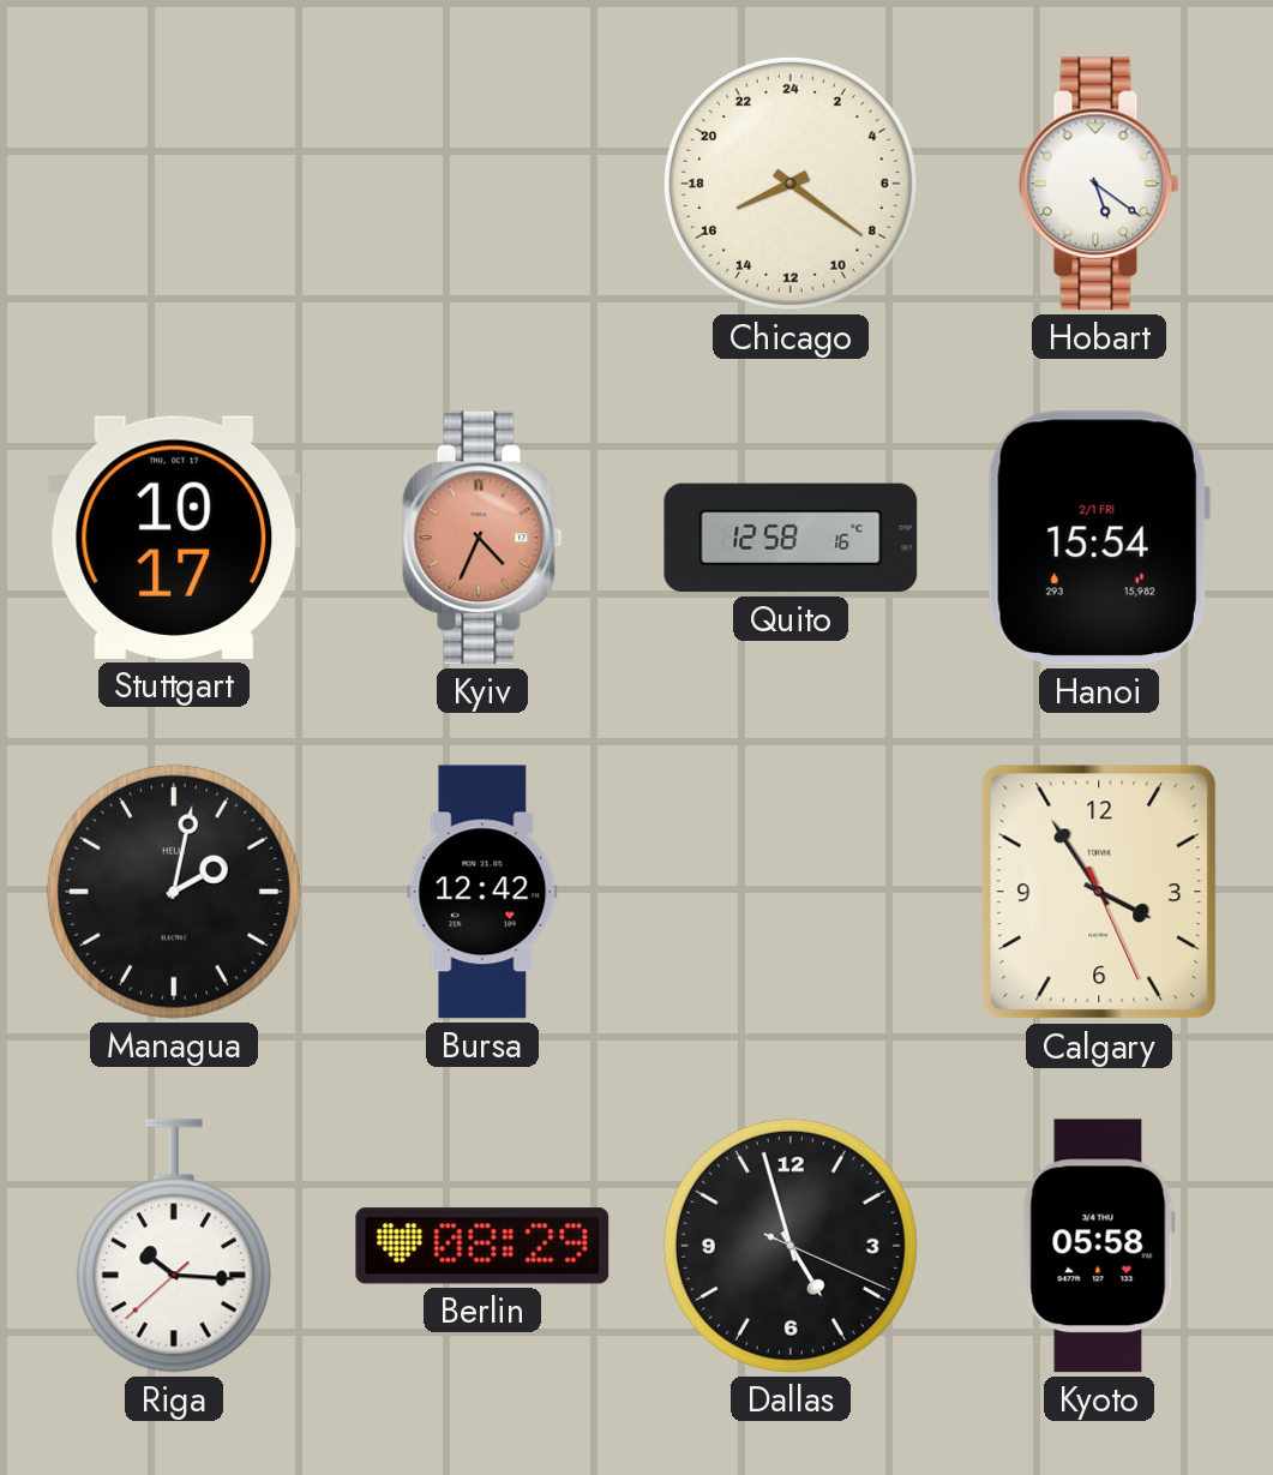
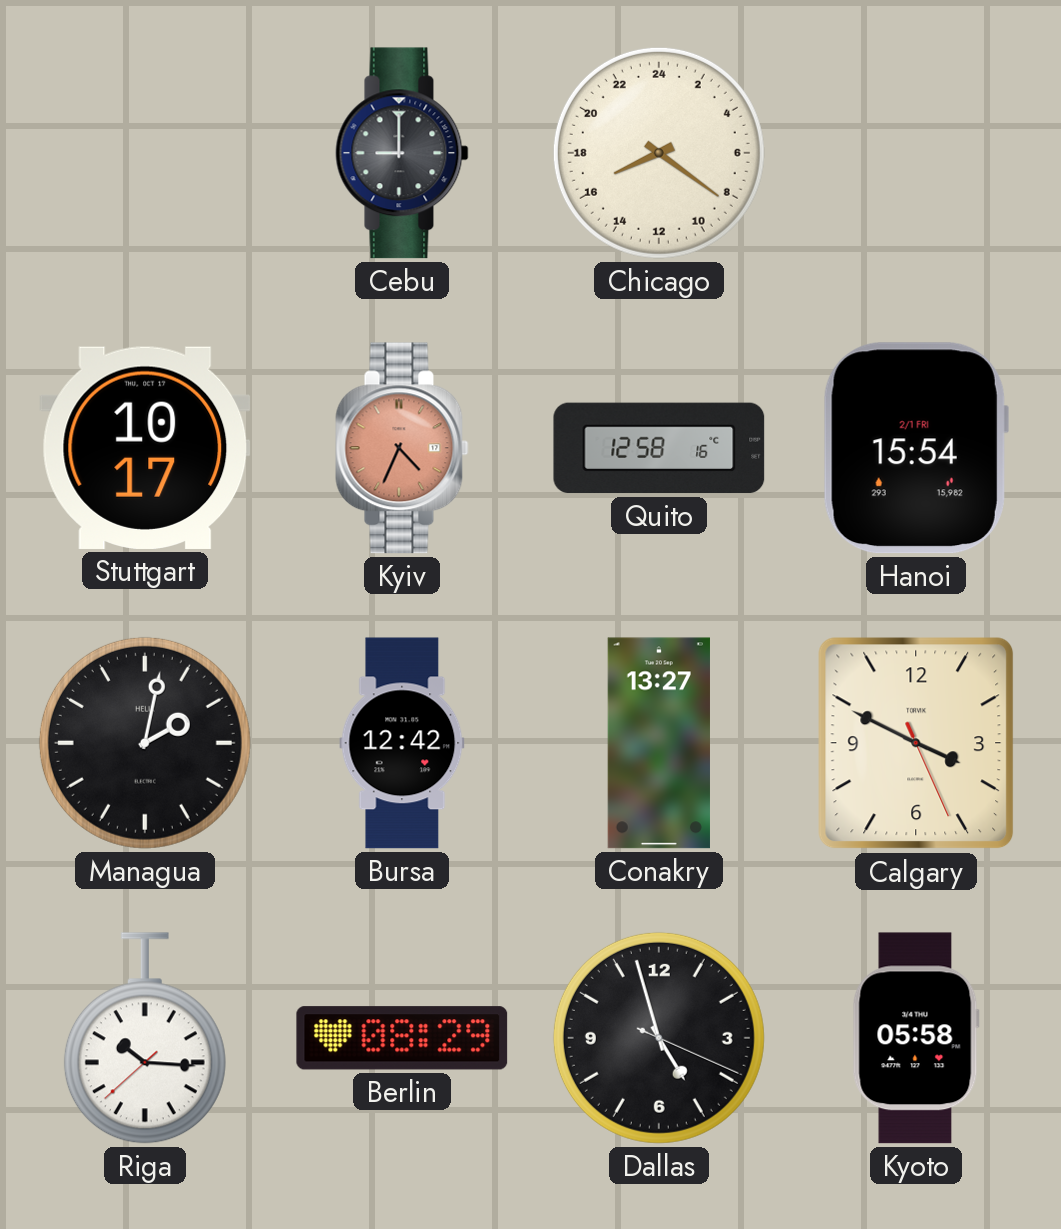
Cebu: none -> 9:00 (402, 153)
Hobart: 5:21 -> none (1099, 184)
Conakry: none -> 13:27 (659, 743)
Calgary: 3:54 -> 3:49 (916, 743)
